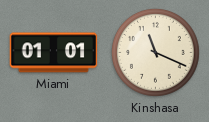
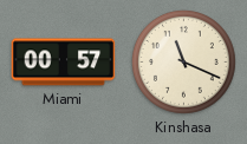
Miami: 01:01 -> 00:57 (64, 63)
